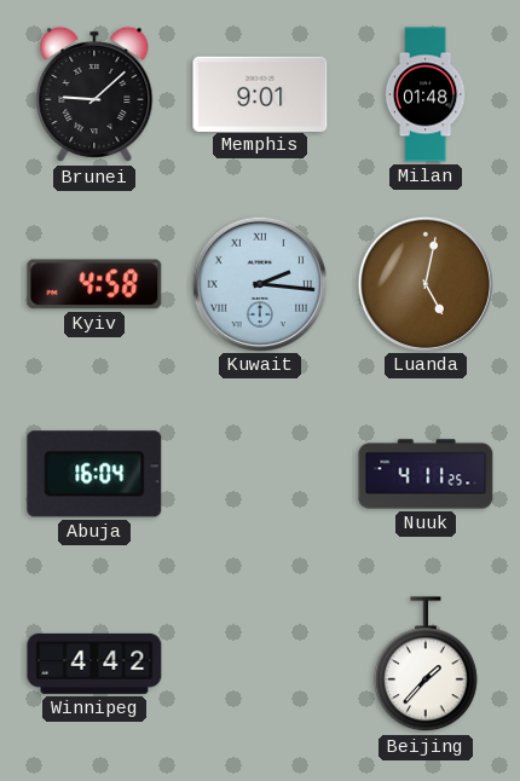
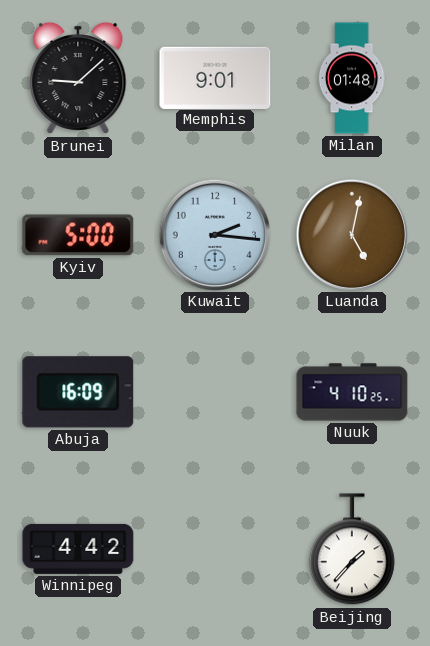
Kyiv: 4:58 -> 5:00 (78, 235)
Kuwait numerals: Roman -> Arabic (214, 234)
Abuja: 16:04 -> 16:09 (78, 392)
Nuuk: 4:11 -> 4:10 (352, 392)
